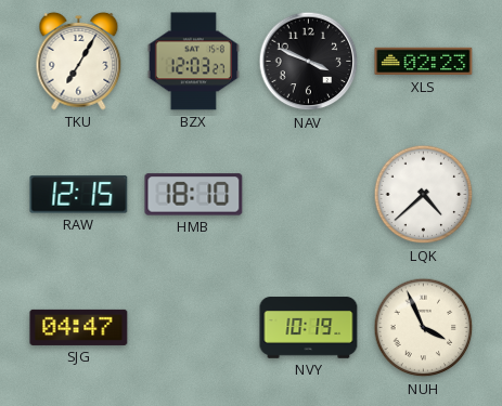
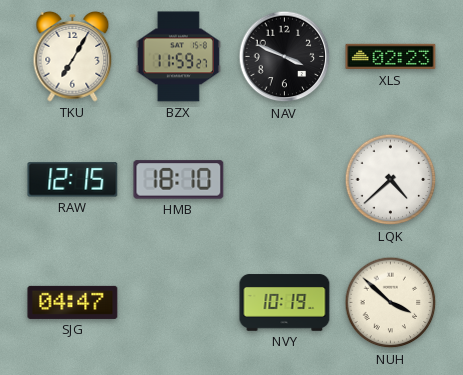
BZX: 12:03 -> 11:59 (178, 57)
NUH: 3:56 -> 3:52 (391, 303)
